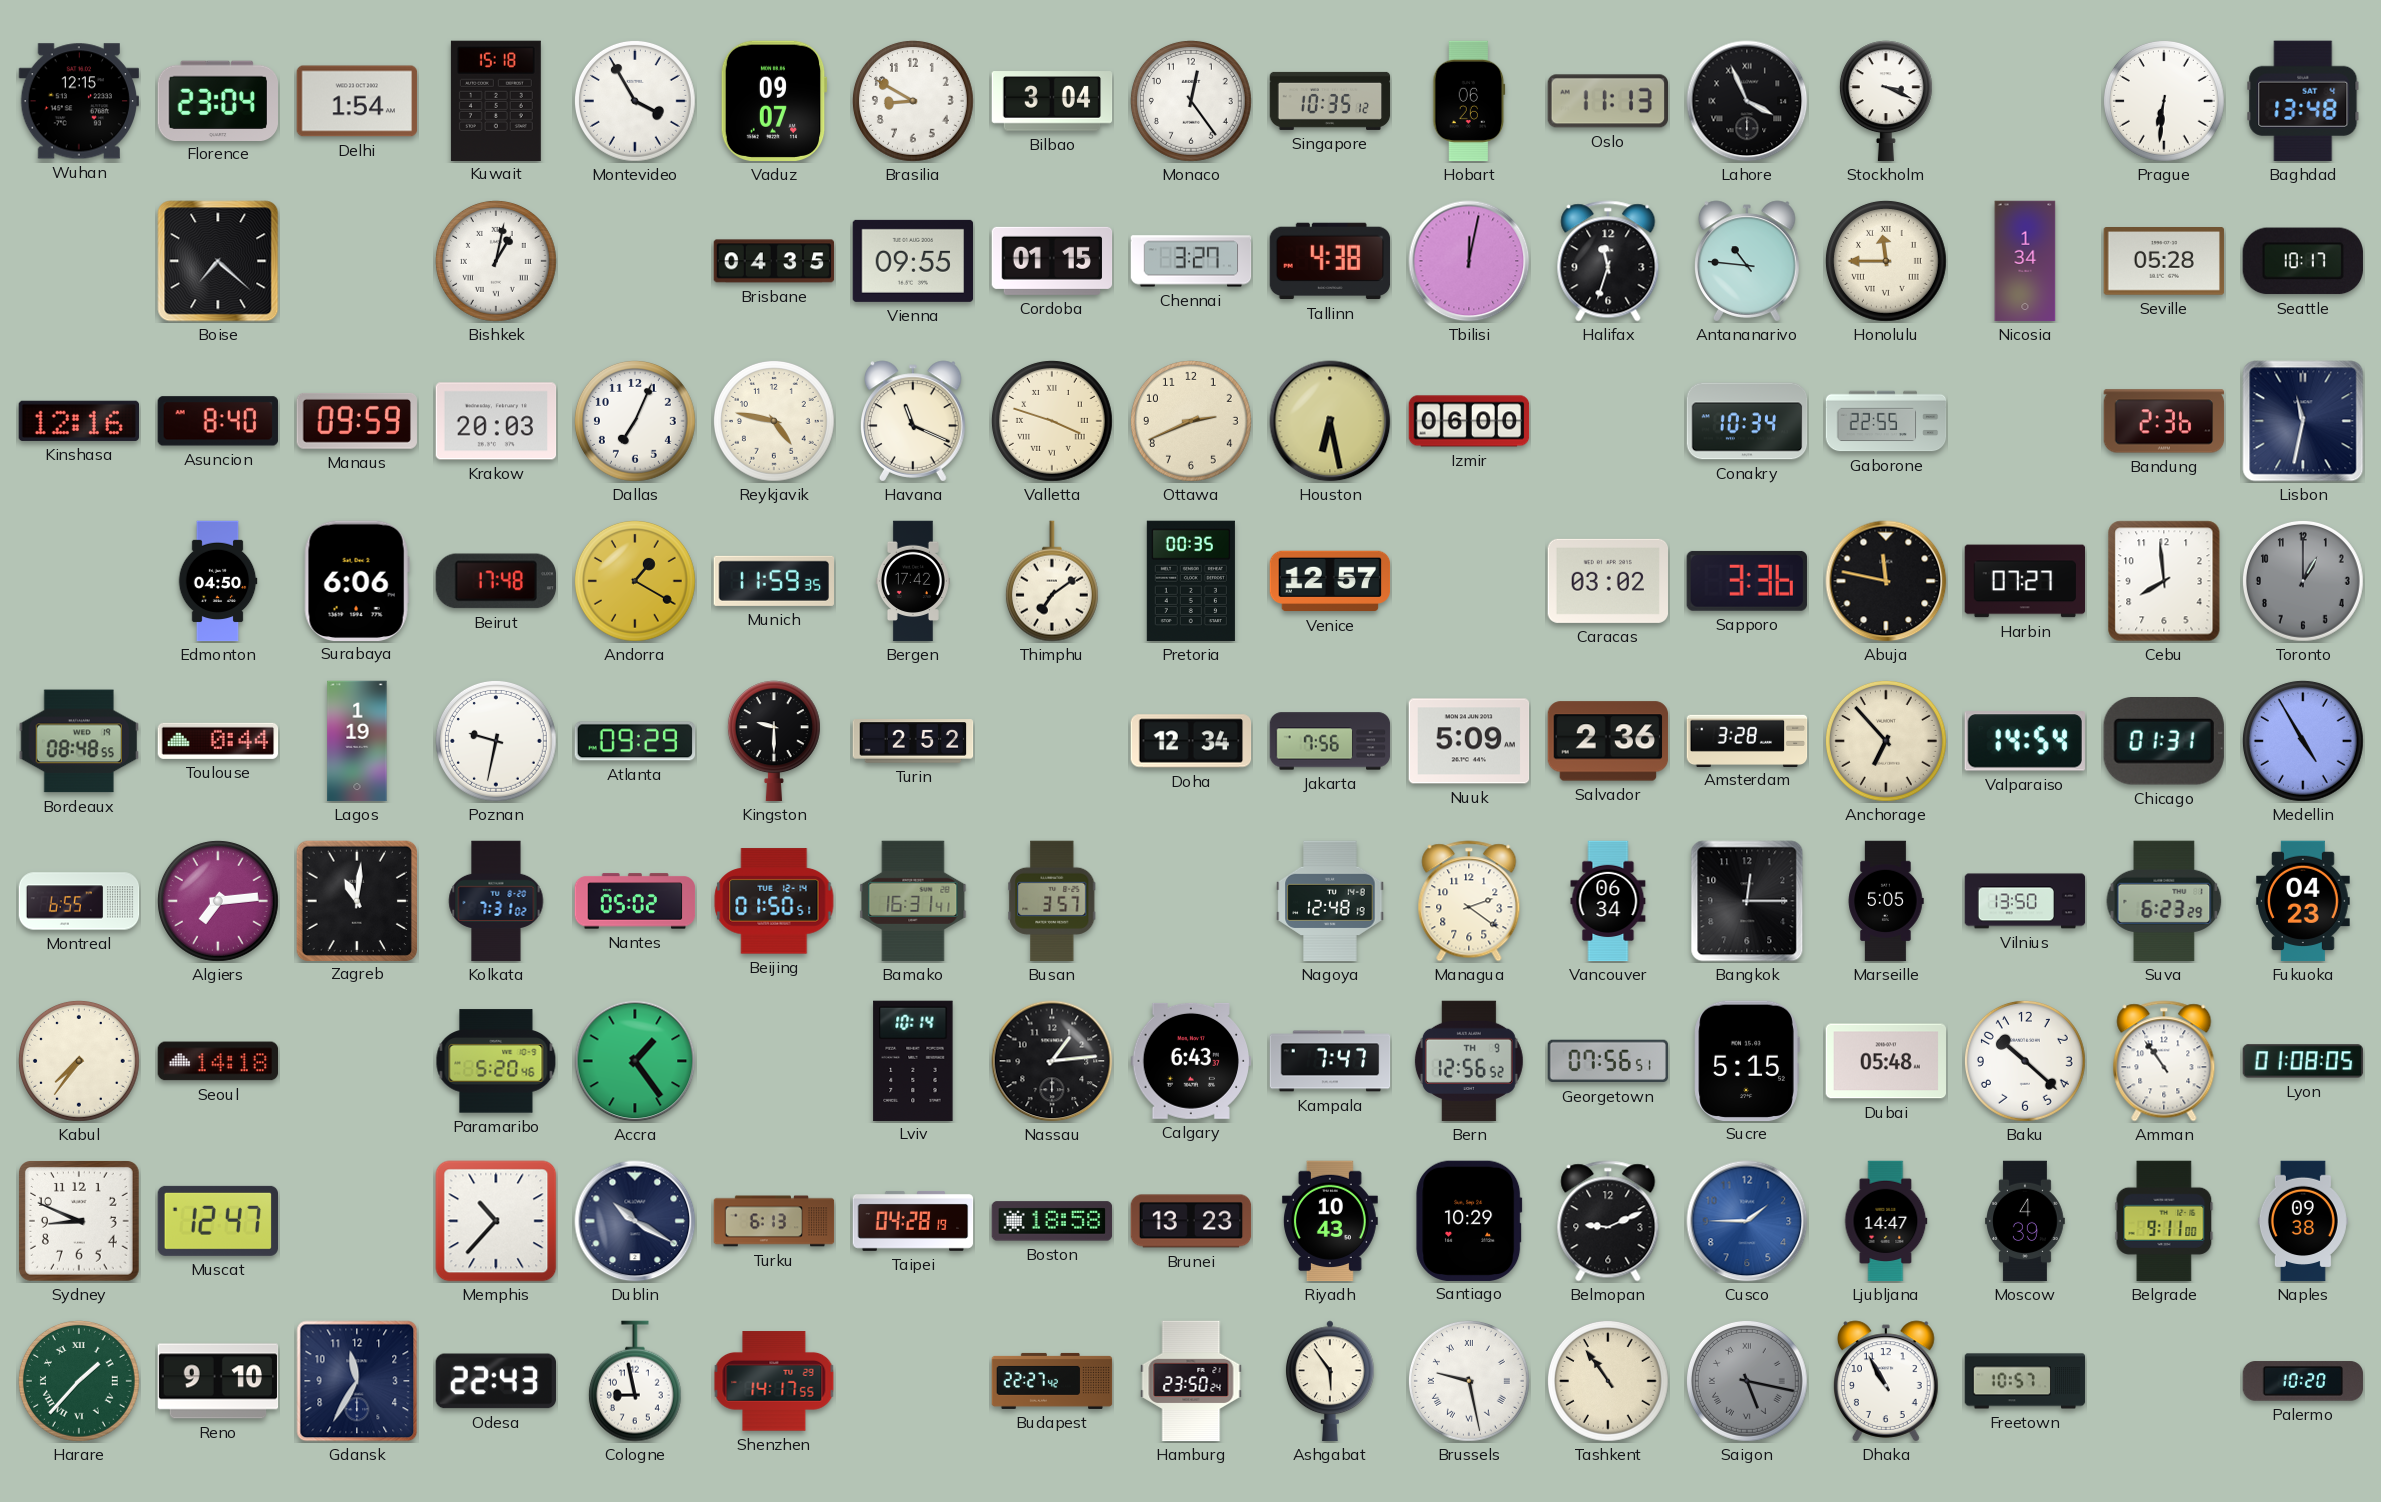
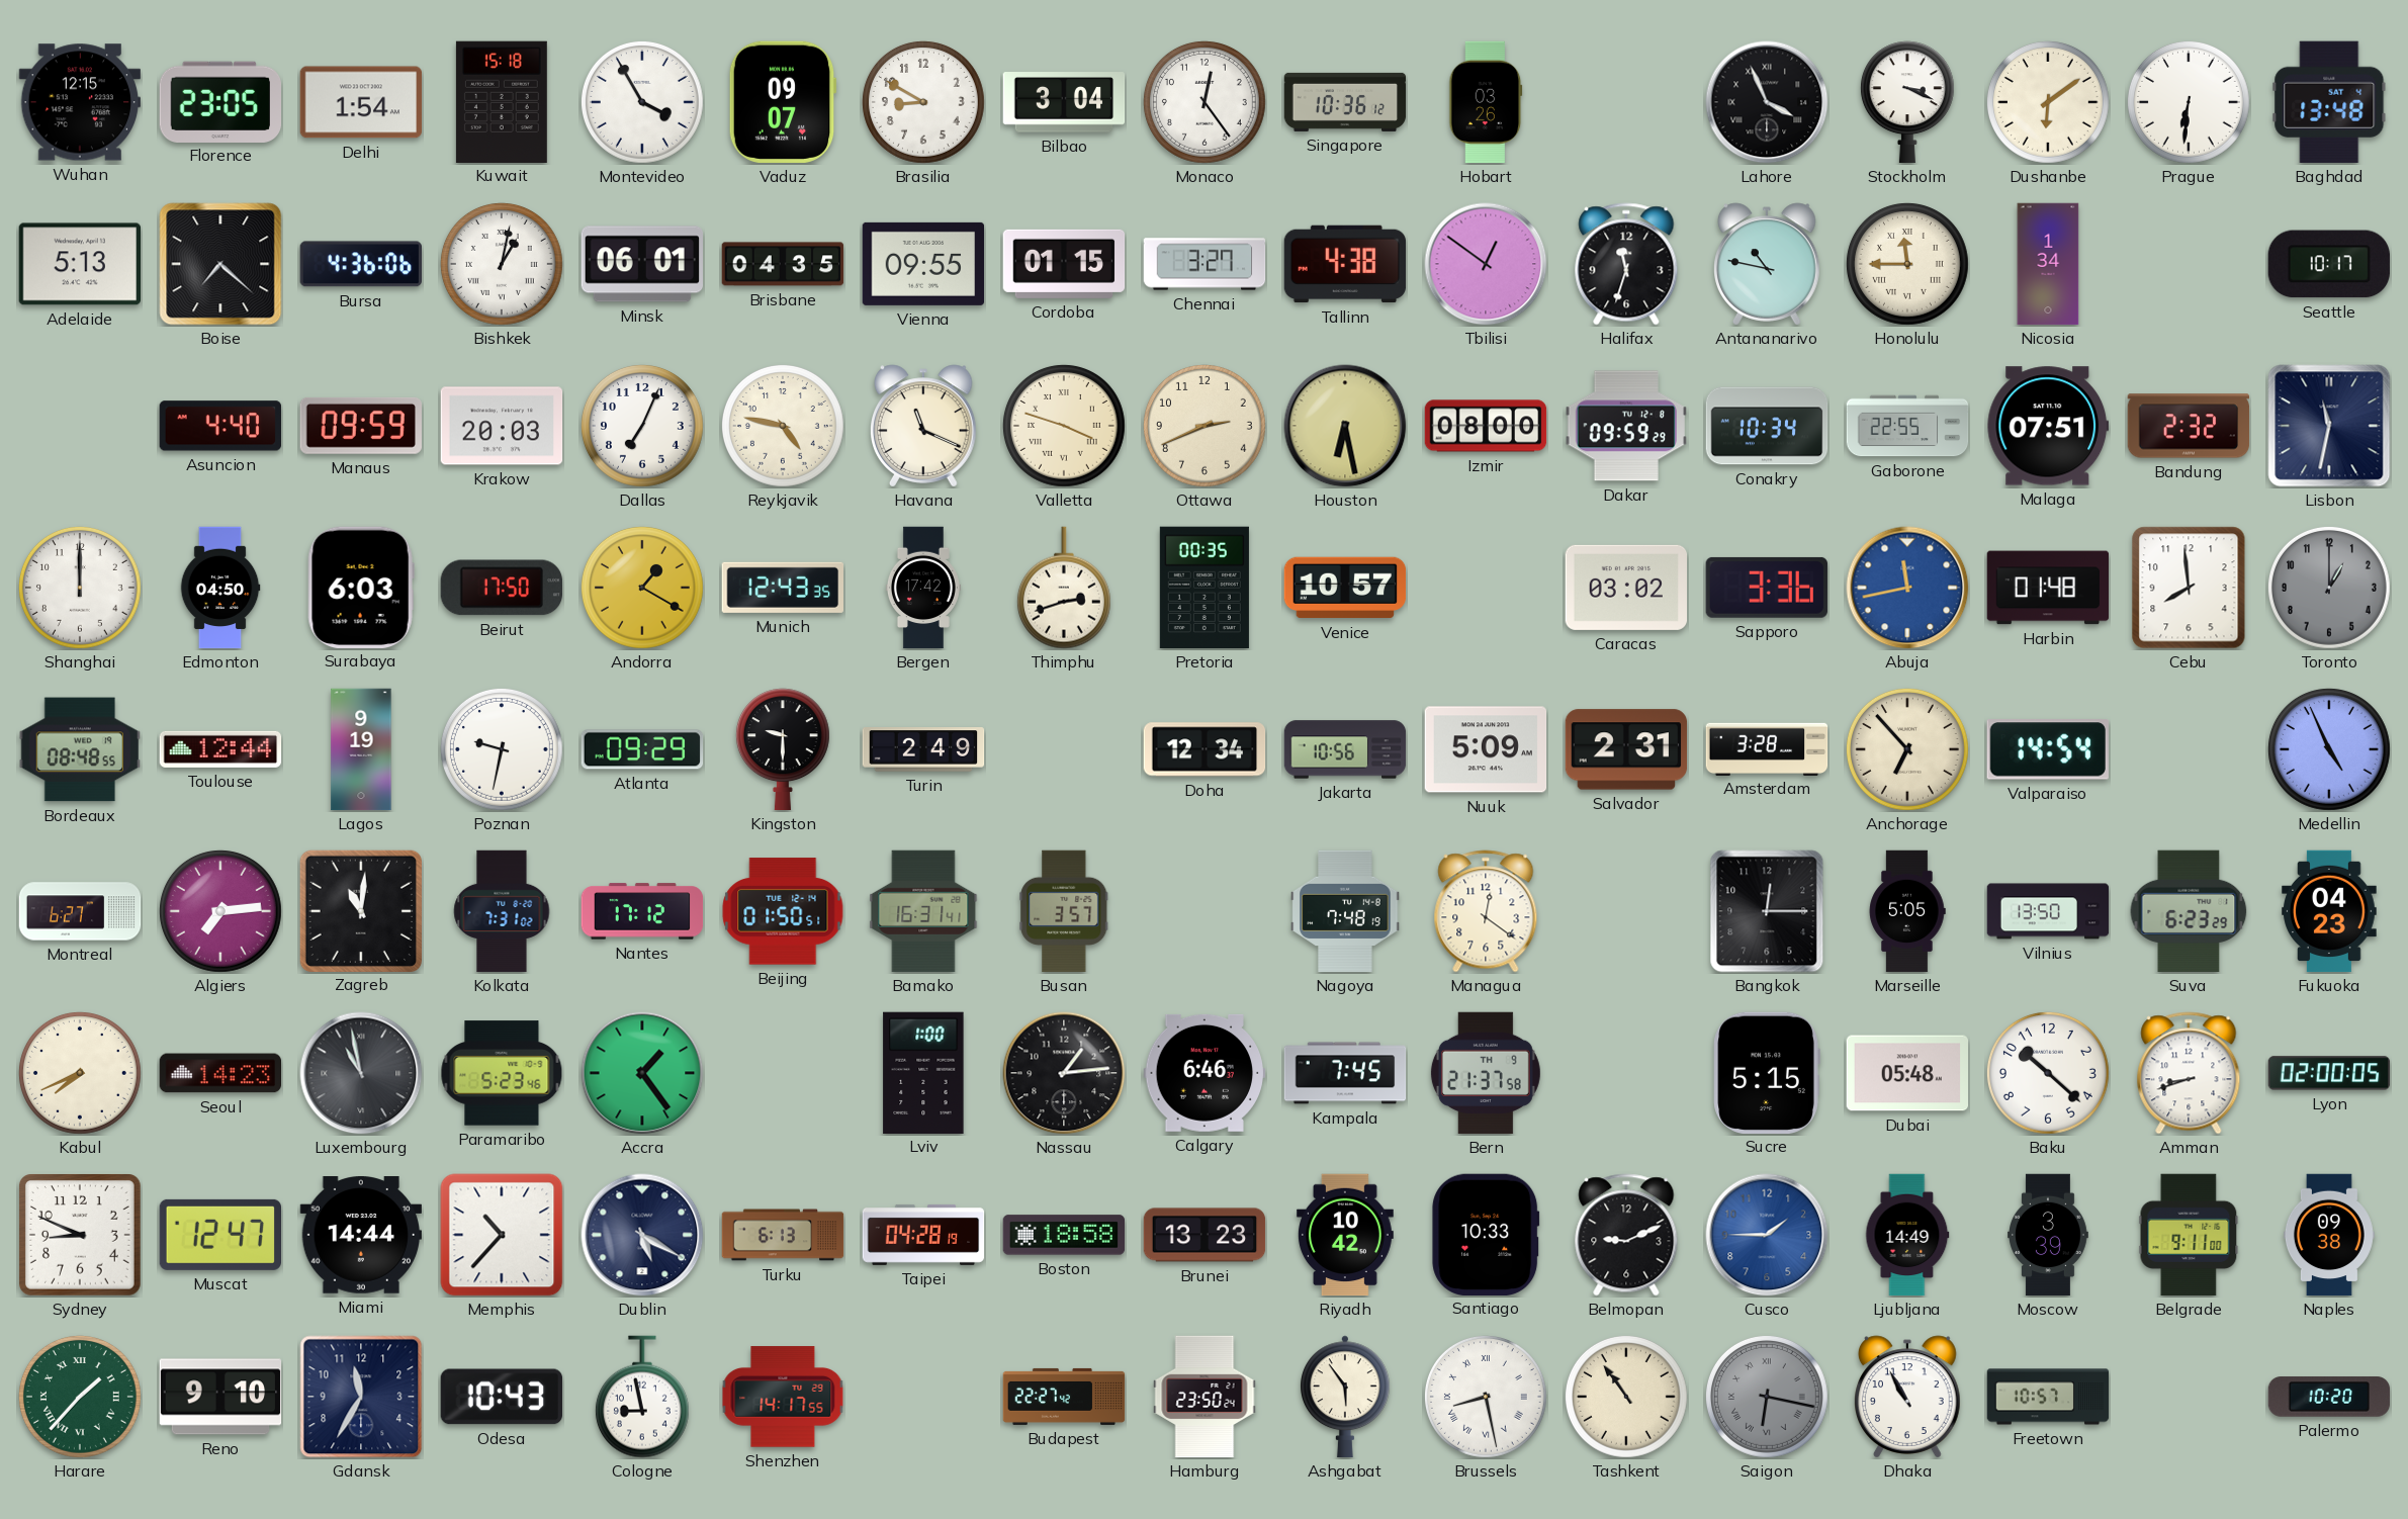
Florence: 23:04 -> 23:05 (219, 101)
Singapore: 10:35 -> 10:36 (1345, 102)
Hobart: 06:26 -> 03:26 (1486, 102)
Oslo: 11:13 -> none (1607, 101)
Dushanbe: none -> 6:09 (2048, 102)
Adelaide: none -> 5:13 (79, 264)
Bursa: none -> 4:36 (360, 264)
Minsk: none -> 06:01 (641, 264)
Tbilisi: 12:02 -> 12:51 (1486, 264)
Antananarivo: 10:46 -> 10:47 (1768, 264)
Seville: 05:28 -> none (2164, 262)
Kinshasa: 12:16 -> none (78, 421)
Asuncion: 8:40 -> 4:40 (220, 426)
Izmir: 06:00 -> 08:00 (1486, 426)
Dakar: none -> 09:59 (1625, 426)
Malaga: none -> 07:51 (2048, 426)
Bandung: 2:36 -> 2:32 (2189, 426)
Shanghai: none -> 12:00 (80, 588)
Surabaya: 6:06 -> 6:03 (361, 587)
Beirut: 17:48 -> 17:50 (501, 588)
Munich: 11:59 -> 12:43 (782, 588)
Thimphu: 7:09 -> 2:42 (1064, 588)
Venice: 12:57 -> 10:57 (1345, 588)
Abuja: 11:47 -> 11:43 (1907, 588)
Abuja dial: black -> blue (1907, 588)
Harbin: 07:27 -> 01:48 (2048, 588)
Toulouse: 0:44 -> 12:44 (220, 749)
Lagos: 1:19 -> 9:19 (361, 749)
Turin: 2:52 -> 2:49 (923, 749)
Jakarta: 7:56 -> 10:56 (1345, 749)
Salvador: 2:36 -> 2:31 (1626, 749)
Chicago: 01:31 -> none (2164, 742)
Medellin: 4:55 -> 4:56 (2329, 749)
Montreal: 6:55 -> 6:27 (80, 911)
Nantes: 05:02 -> 17:12 (642, 911)
Nagoya: 12:48 -> 7:48 (1345, 911)
Managua: 2:21 -> 12:21 (1486, 911)
Vancouver: 06:34 -> none (1608, 901)
Kabul: 7:36 -> 7:41 (80, 1073)
Seoul: 14:18 -> 14:23 (220, 1073)
Luxembourg: none -> 10:58 (361, 1073)
Paramaribo: 5:20 -> 5:23 (502, 1073)
Lviv: 10:14 -> 1:00 (923, 1072)
Calgary: 6:43 -> 6:46 (1205, 1073)
Kampala: 7:47 -> 7:45 (1345, 1073)
Bern: 12:56 -> 21:37 (1486, 1073)
Georgetown: 07:56 -> none (1608, 1061)
Amman: 10:54 -> 8:42 (2189, 1073)
Lyon: 01:08 -> 02:00 (2329, 1073)
Miami: none -> 14:44 (361, 1236)
Dublin: 10:20 -> 5:20 (642, 1235)
Riyadh: 10:43 -> 10:42 (1345, 1235)
Santiago: 10:29 -> 10:33 (1486, 1234)
Ljubljana: 14:47 -> 14:49 (1907, 1235)
Moscow: 4:39 -> 3:39 (2048, 1235)
Odesa: 22:43 -> 10:43 (501, 1397)
Brussels: 9:28 -> 8:28 (1486, 1397)
Saigon: 5:17 -> 6:17 (1767, 1397)
